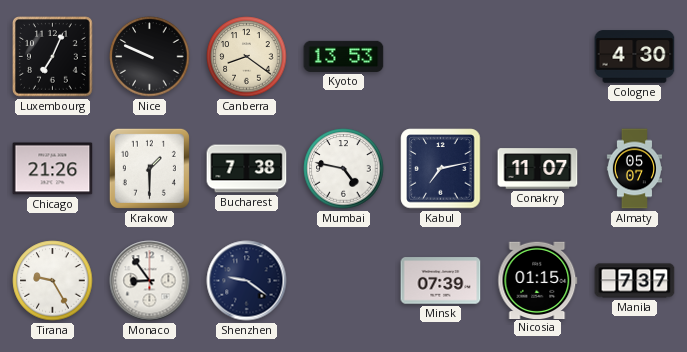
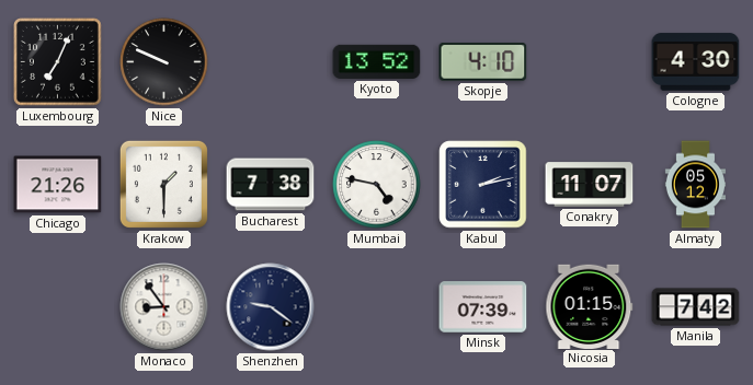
Canberra: 8:21 -> none (247, 57)
Kyoto: 13:53 -> 13:52 (377, 61)
Skopje: none -> 4:10 (483, 62)
Kabul: 7:13 -> 2:13 (483, 185)
Almaty: 05:07 -> 05:12 (695, 185)
Tirana: 9:25 -> none (53, 281)
Manila: 7:37 -> 7:42 (696, 307)
